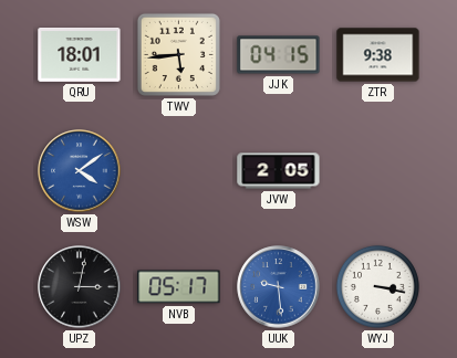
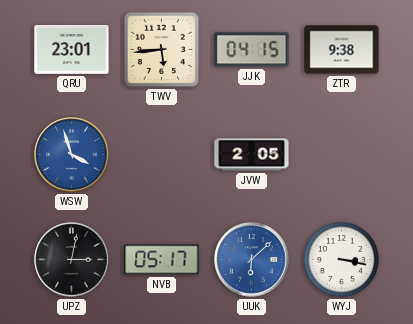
QRU: 18:01 -> 23:01 (72, 50)
WSW: 4:09 -> 3:57 (72, 155)
UUK: 9:29 -> 6:08 (252, 260)
